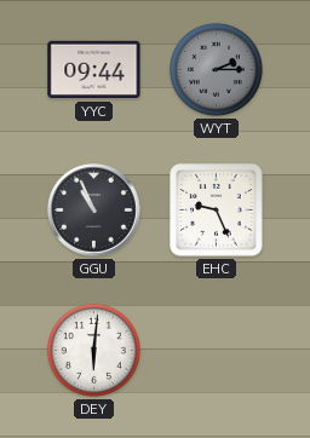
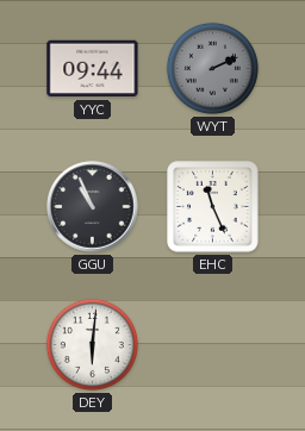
WYT: 2:15 -> 2:11 (212, 68)
EHC: 9:26 -> 11:26 (213, 207)
